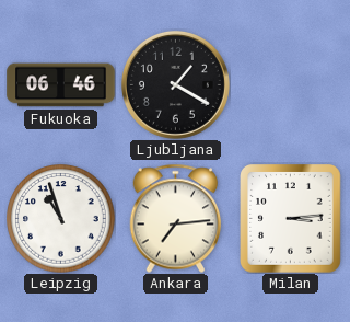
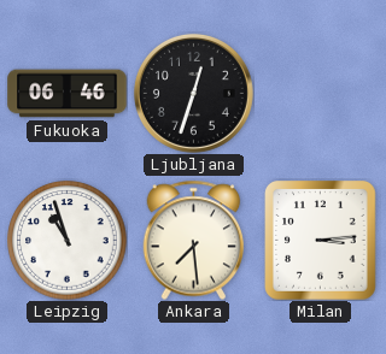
Ljubljana: 1:20 -> 12:33 (193, 93)
Ankara: 7:14 -> 7:29 (194, 240)
